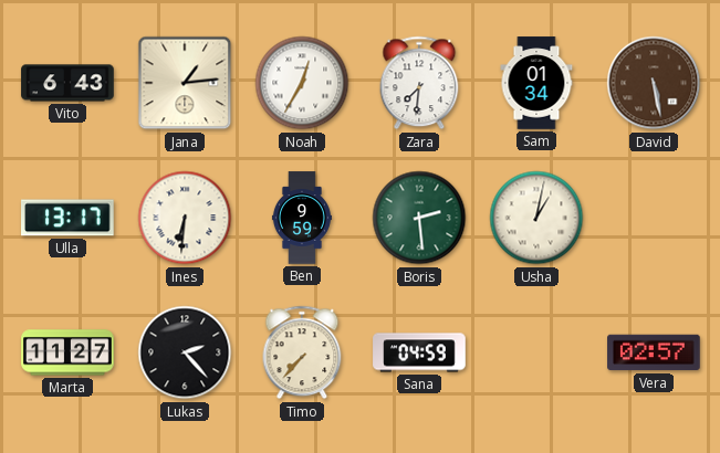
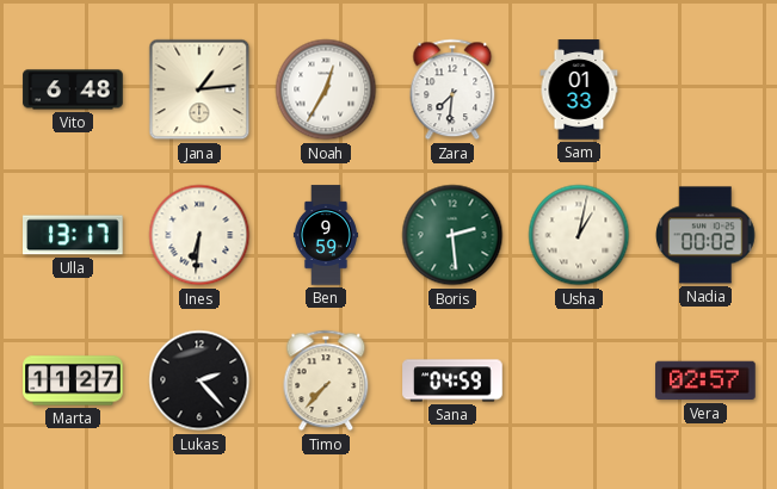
Vito: 6:43 -> 6:48 (73, 89)
Sam: 01:34 -> 01:33 (579, 89)
David: 5:28 -> none (654, 83)
Nadia: none -> 00:02 (705, 235)
